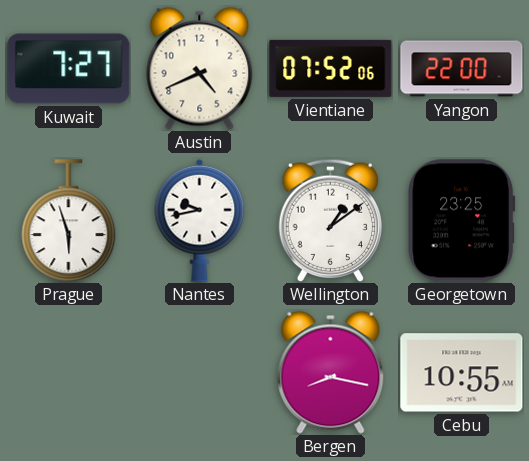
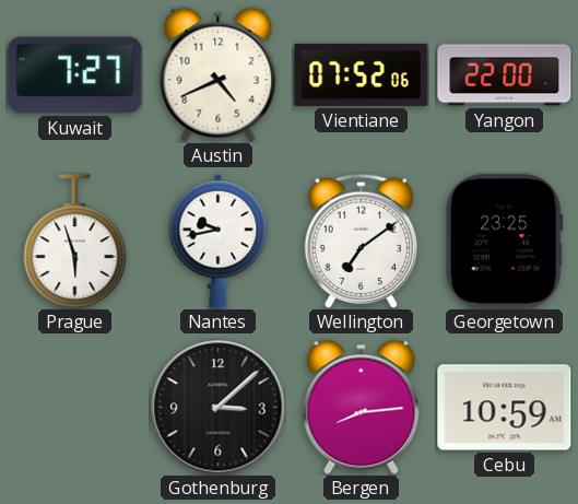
Wellington: 1:09 -> 7:09 (362, 241)
Gothenburg: none -> 3:08 (219, 408)
Bergen: 8:17 -> 8:14 (362, 407)
Cebu: 10:55 -> 10:59 (505, 408)
